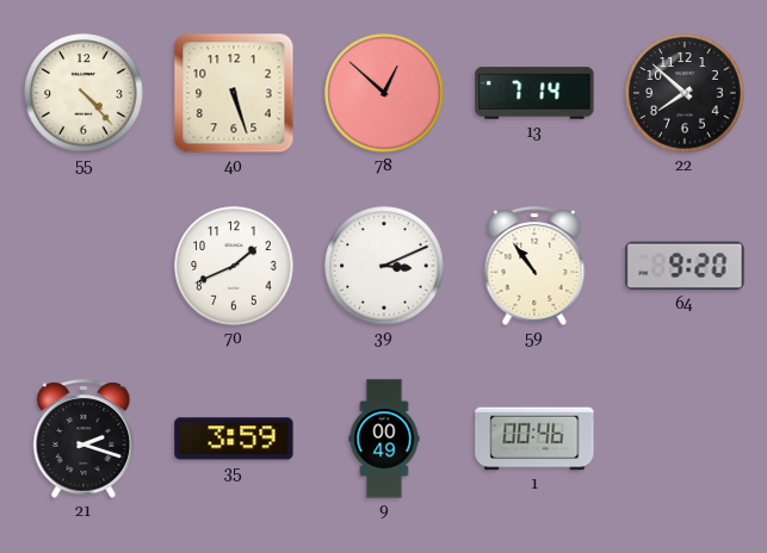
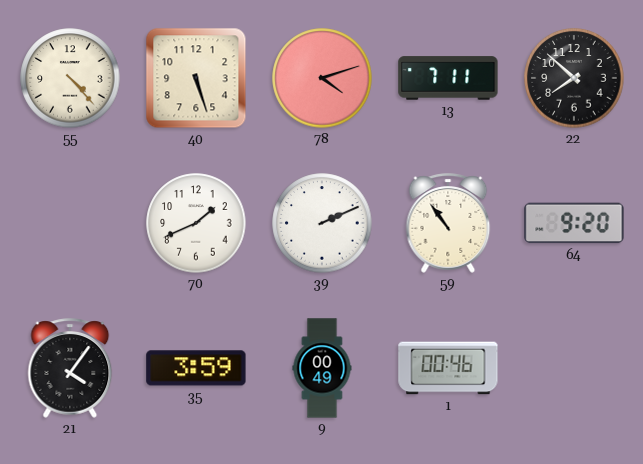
78: 12:52 -> 4:12 (322, 78)
13: 7:14 -> 7:11 (448, 78)
39: 3:11 -> 2:11 (322, 223)
21: 2:18 -> 4:06 (70, 368)
